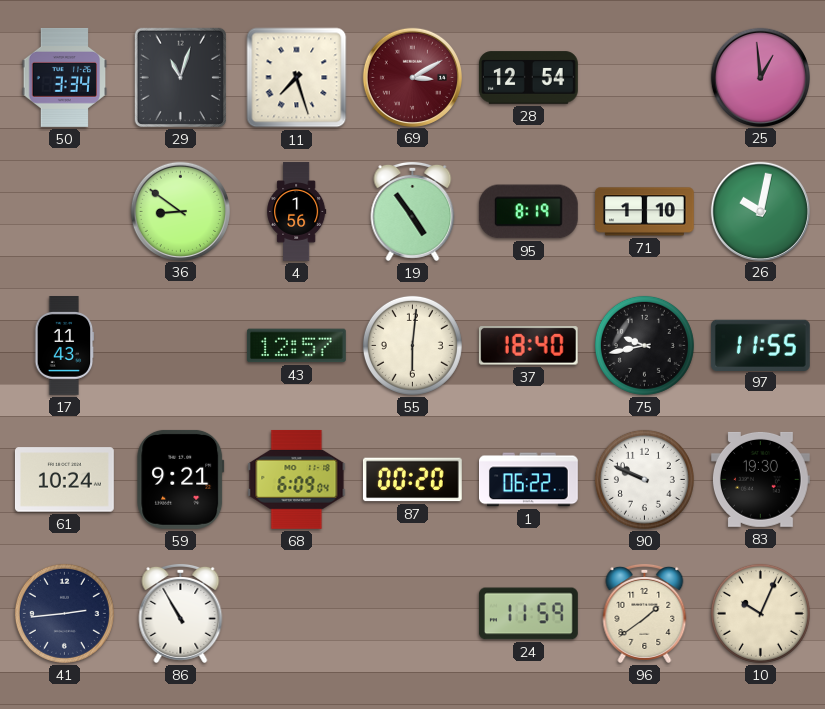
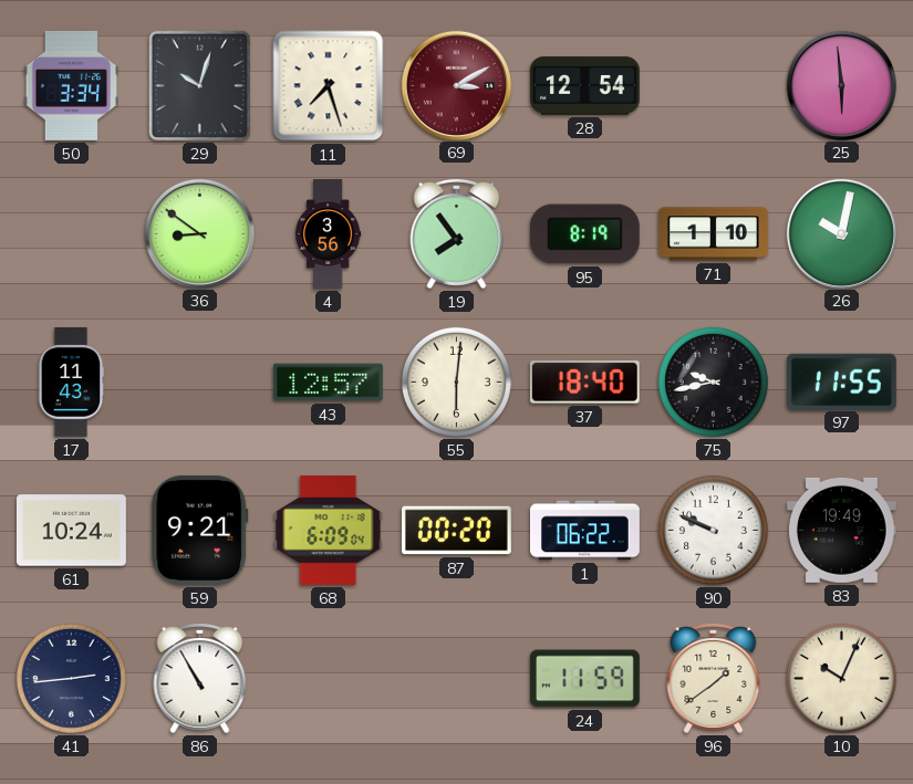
29: 11:03 -> 10:03 (199, 85)
25: 12:59 -> 5:59 (841, 85)
4: 1:56 -> 3:56 (329, 234)
19: 4:54 -> 7:54 (457, 233)
83: 19:30 -> 19:49 (841, 530)
